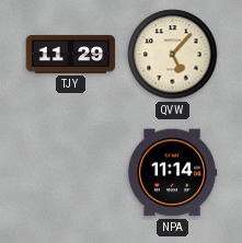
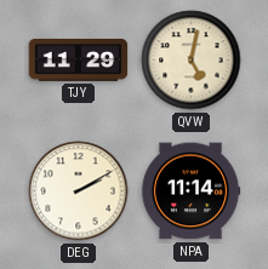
QVW: 5:07 -> 5:02 (192, 61)
DEG: none -> 2:10 (79, 191)
